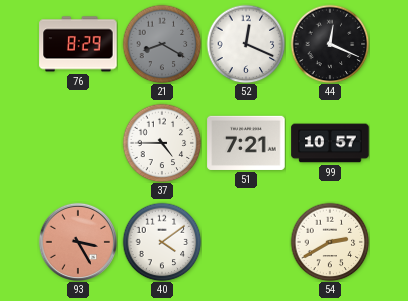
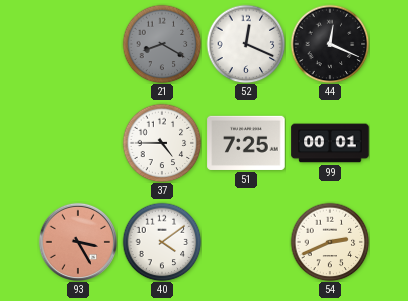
76: 8:29 -> none (78, 44)
51: 7:21 -> 7:25 (246, 143)
99: 10:57 -> 00:01 (330, 143)
54: 2:40 -> 2:41 (330, 242)
